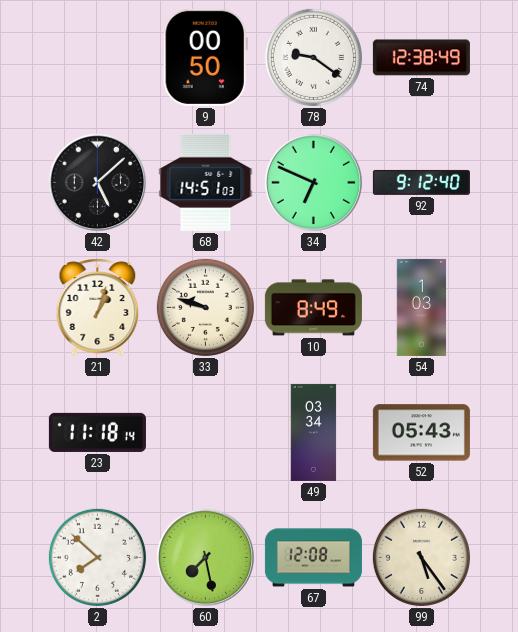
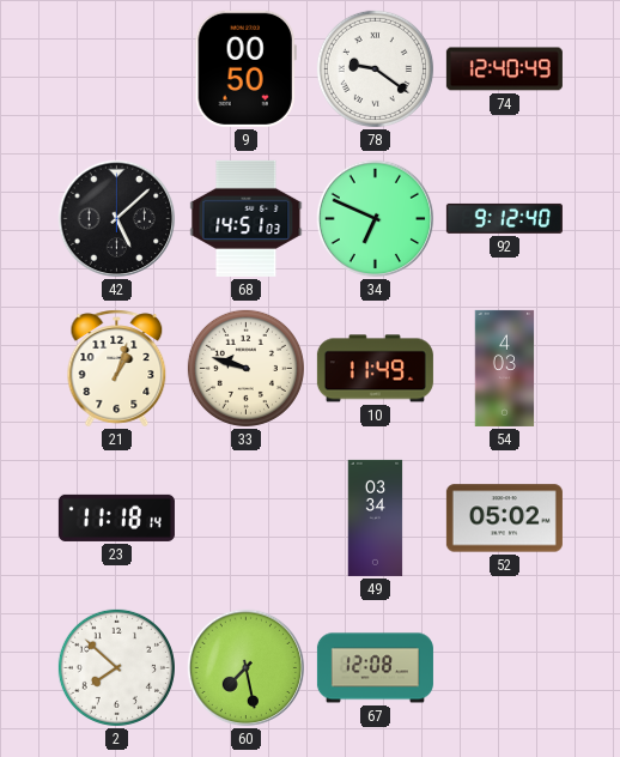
74: 12:38 -> 12:40 (504, 69)
10: 8:49 -> 11:49 (375, 369)
54: 1:03 -> 4:03 (505, 368)
52: 05:43 -> 05:02 (504, 519)
99: 5:24 -> none (421, 557)
